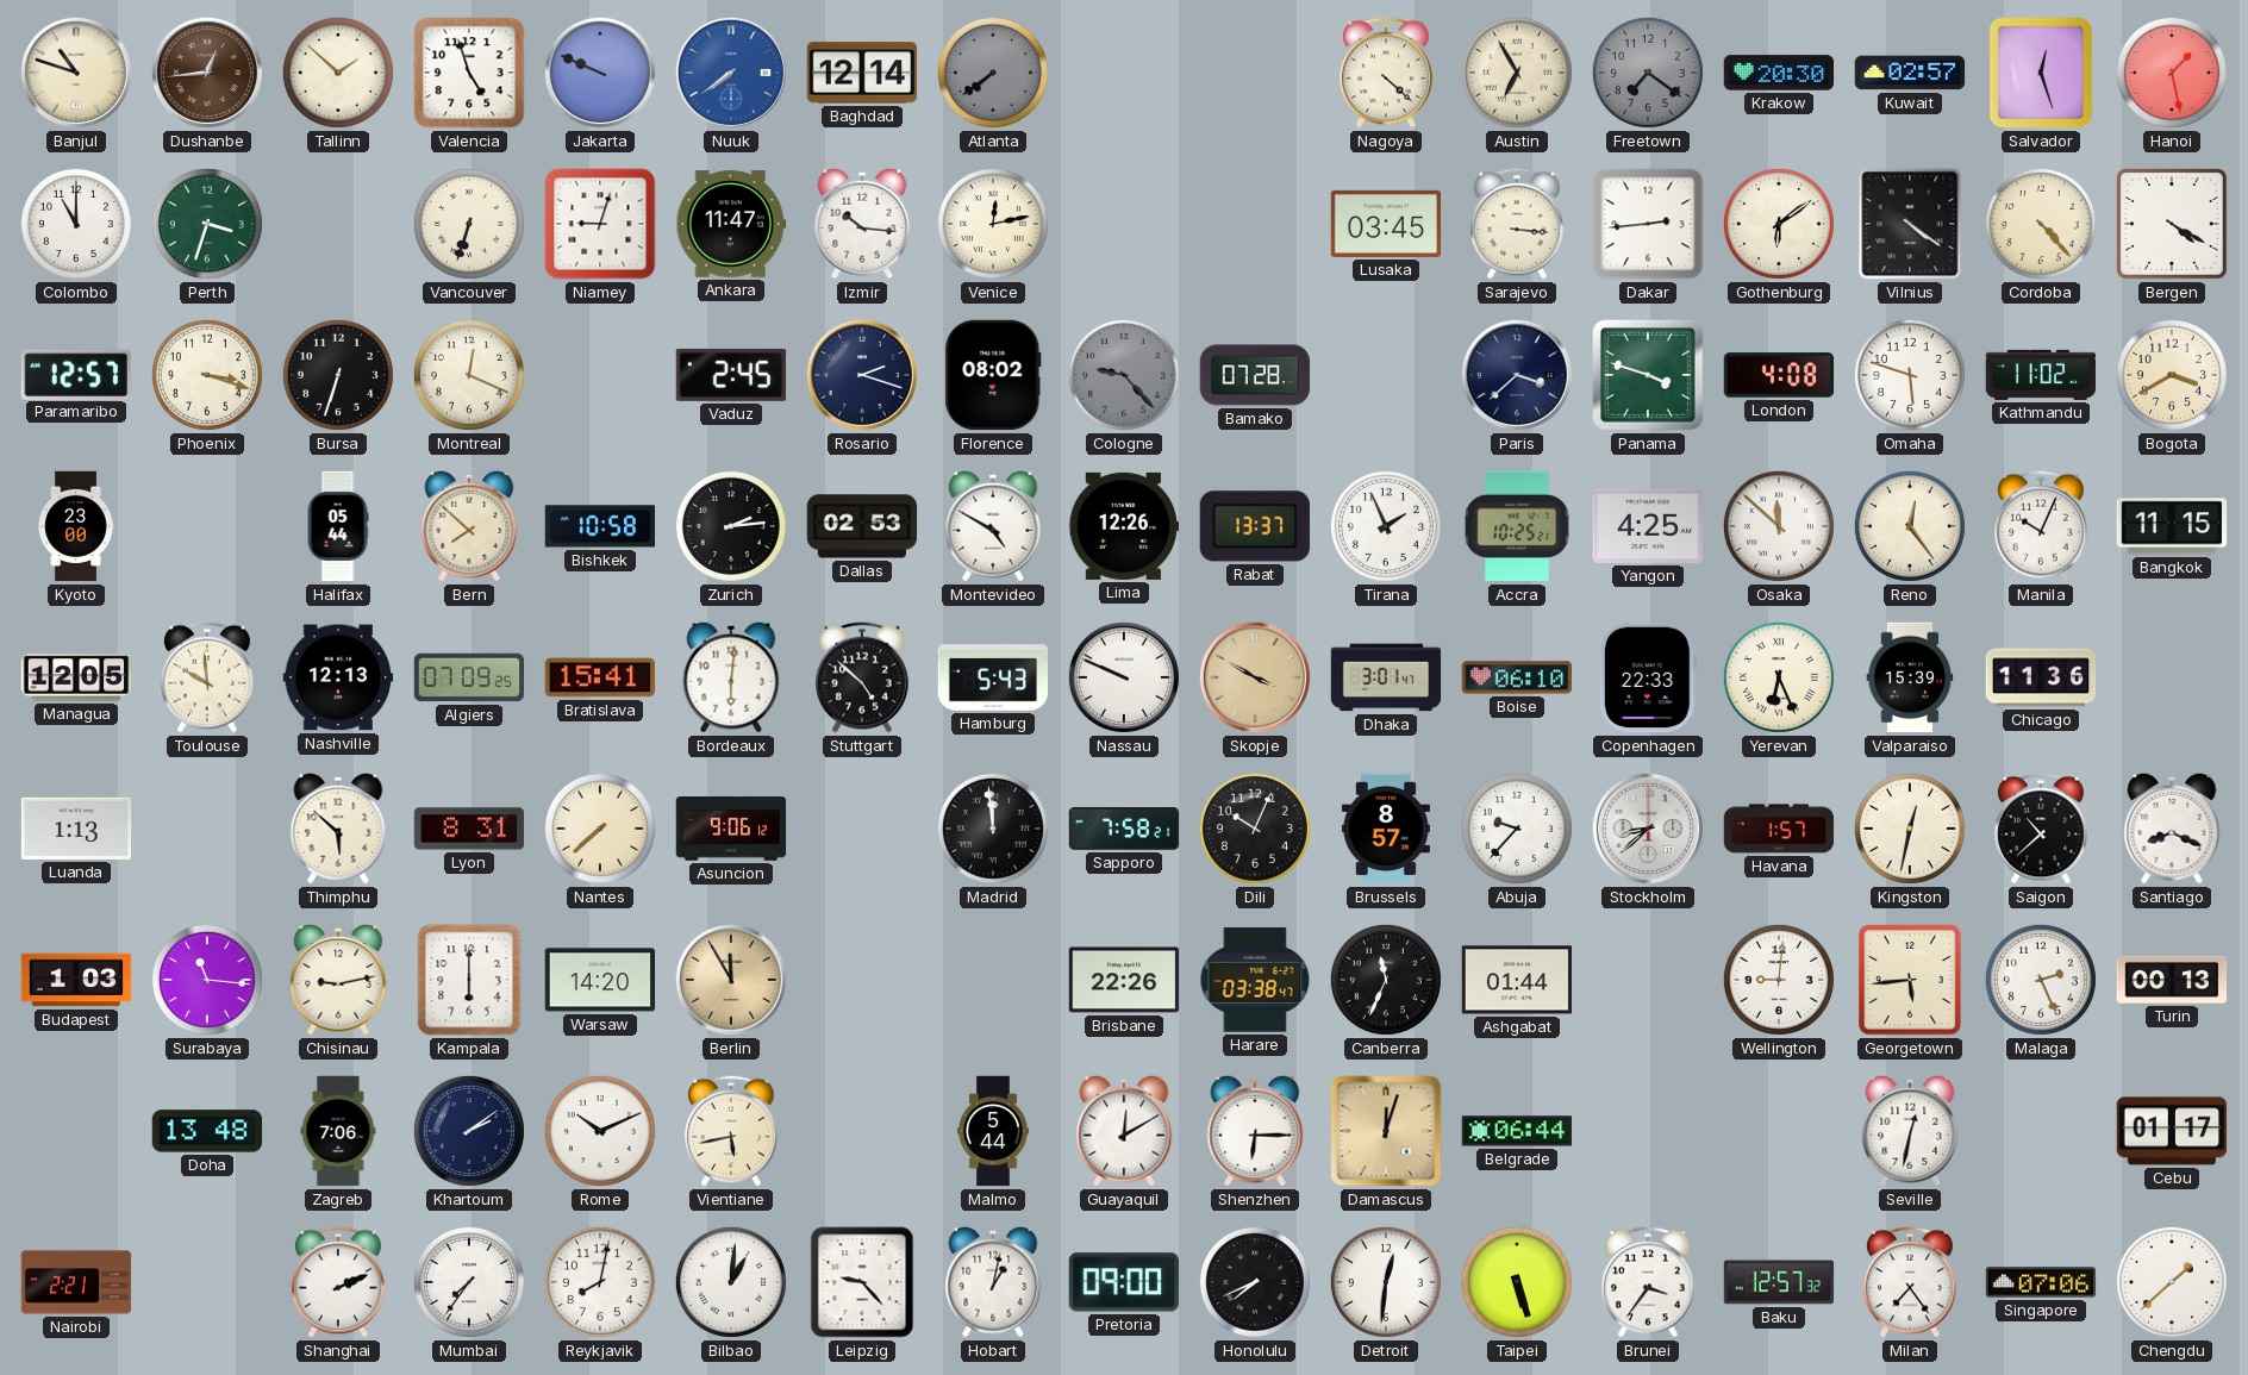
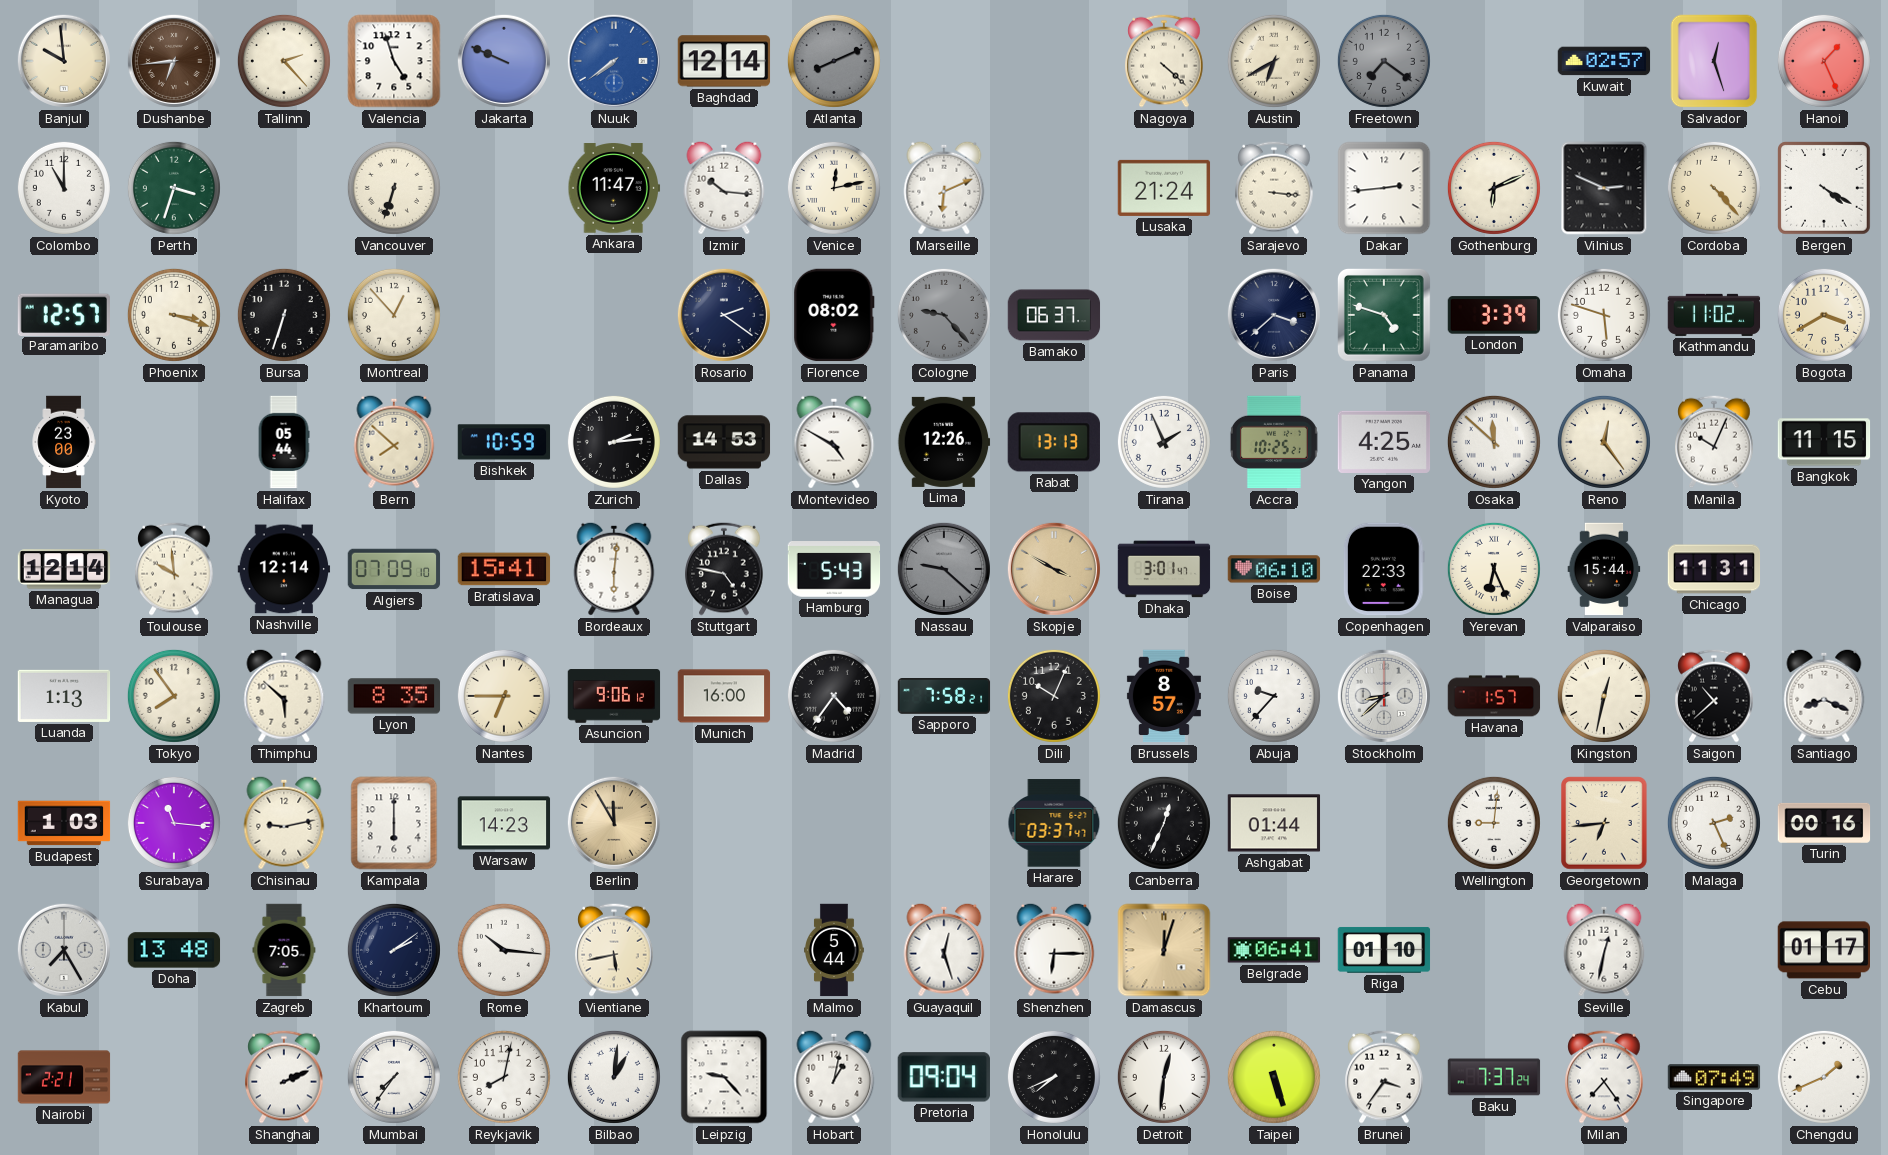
Banjul: 10:48 -> 9:59 (64, 61)
Dushanbe: 12:44 -> 6:44 (174, 61)
Tallinn: 1:52 -> 2:23 (284, 61)
Atlanta: 7:39 -> 8:11 (834, 61)
Austin: 6:55 -> 6:40 (1274, 61)
Krakow: 20:30 -> none (1779, 73)
Hanoi: 1:28 -> 1:26 (1824, 61)
Niamey: 9:03 -> none (600, 224)
Marseille: none -> 6:11 (944, 188)
Lusaka: 03:45 -> 21:24 (1164, 188)
Gothenburg: 6:09 -> 6:11 (1494, 188)
Vilnius: 4:21 -> 2:49 (1604, 188)
Montreal: 12:19 -> 12:53 (394, 315)
Vaduz: 2:45 -> none (731, 375)
Rosario: 2:18 -> 2:21 (724, 315)
Bamako: 07:28 -> 06:37 (1054, 315)
Panama: 3:48 -> 4:48 (1384, 315)
London: 4:08 -> 3:39 (1494, 315)
Bishkek: 10:58 -> 10:59 (504, 442)
Dallas: 02:53 -> 14:53 (724, 442)
Rabat: 13:37 -> 13:13 (1054, 442)
Managua: 12:05 -> 12:14 (64, 569)
Nashville: 12:13 -> 12:14 (284, 569)
Algiers: 07:09:25 -> 07:09:10 (394, 569)
Stuttgart: 4:52 -> 4:47 (724, 569)
Nassau: 9:49 -> 9:22 (944, 569)
Nassau dial: white -> grey (944, 569)
Valparaiso: 15:39 -> 15:44 (1604, 569)
Chicago: 11:36 -> 11:31 (1714, 569)
Tokyo: none -> 7:54 (174, 696)
Lyon: 8:31 -> 8:35 (394, 696)
Nantes: 7:38 -> 6:45 (504, 696)
Munich: none -> 16:00 (724, 696)
Madrid: 11:59 -> 4:36 (834, 696)
Warsaw: 14:20 -> 14:23 (504, 823)
Brisbane: 22:26 -> none (1124, 980)
Harare: 03:38 -> 03:37 (1054, 823)
Canberra: 11:34 -> 12:34 (1164, 823)
Georgetown: 5:44 -> 6:44 (1604, 823)
Turin: 00:13 -> 00:16 (1824, 823)
Kabul: none -> 7:25 (64, 950)
Zagreb: 7:06 -> 7:05 (284, 950)
Rome: 10:11 -> 10:16 (504, 950)
Guayaquil: 12:10 -> 12:27 (944, 950)
Belgrade: 06:44 -> 06:41 (1274, 950)
Riga: none -> 01:10 (1384, 950)
Pretoria: 09:00 -> 09:04 (944, 1077)
Baku: 12:57 -> 7:37 (1494, 1077)
Singapore: 07:06 -> 07:49 (1714, 1077)
Chengdu: 1:38 -> 1:41 (1824, 1077)
